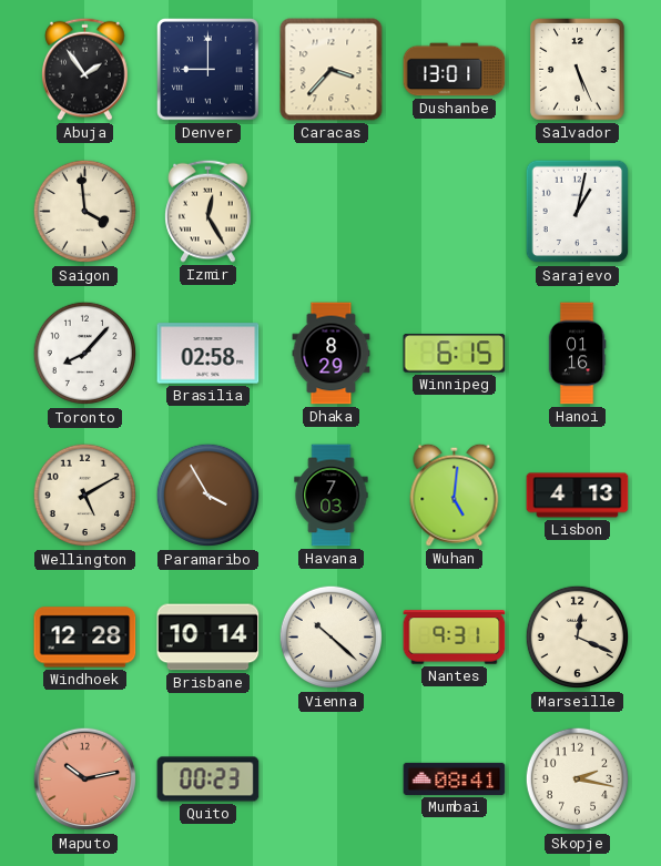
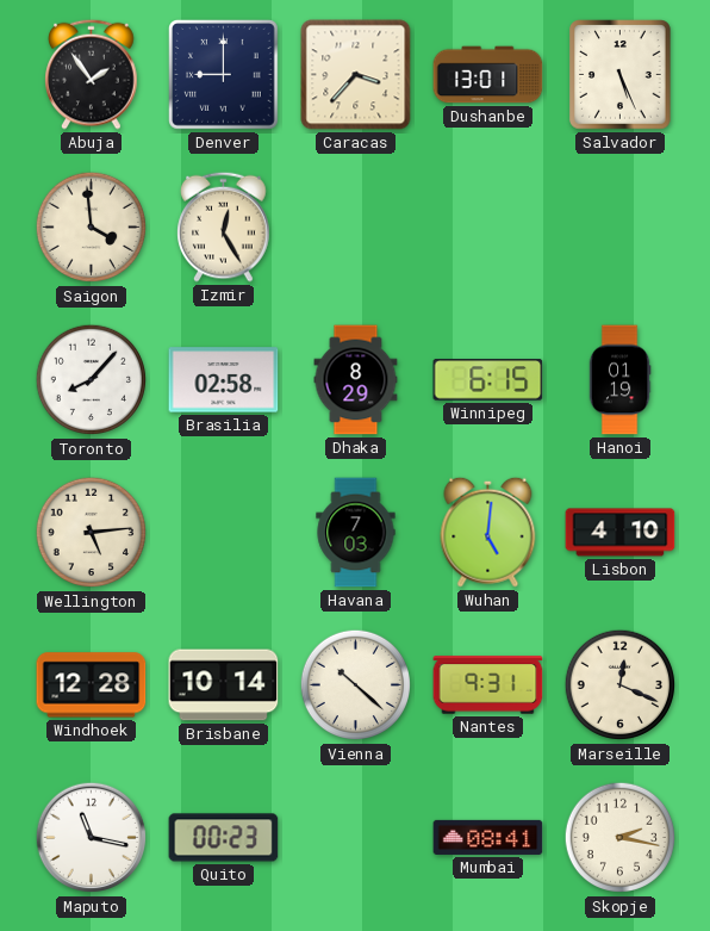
Sarajevo: 1:02 -> none (578, 212)
Hanoi: 01:16 -> 01:19 (619, 380)
Wellington: 5:10 -> 5:14 (92, 533)
Paramaribo: 3:55 -> none (209, 496)
Lisbon: 4:13 -> 4:10 (621, 533)
Maputo: 10:13 -> 11:17 (92, 838)
Maputo dial: salmon -> white (92, 838)
